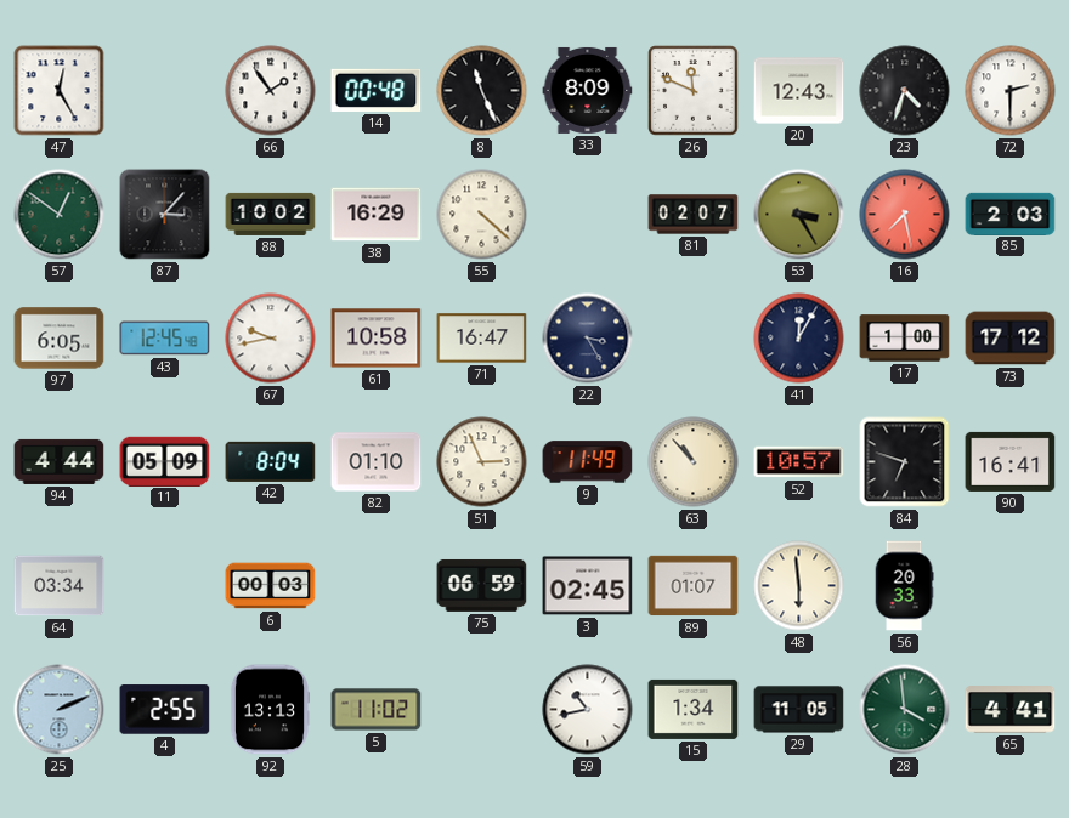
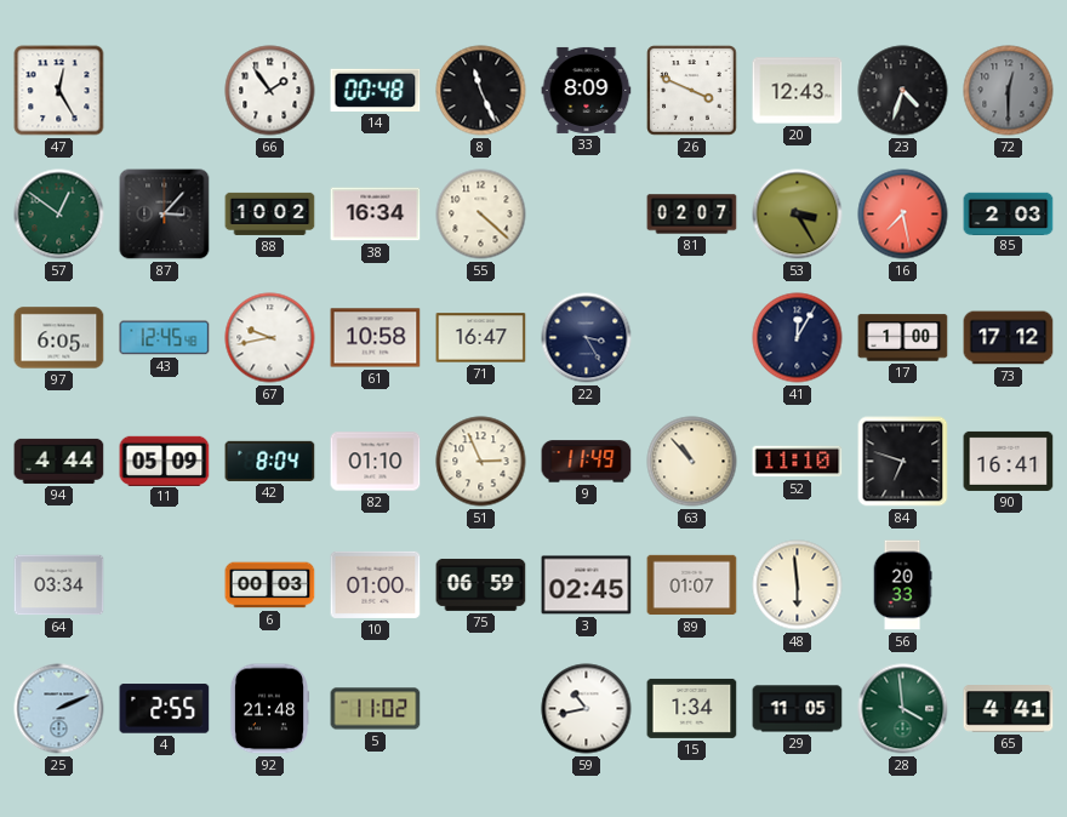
26: 11:49 -> 3:49 (692, 91)
72: 2:30 -> 12:30 (1009, 91)
72 dial: white -> grey (1009, 91)
38: 16:29 -> 16:34 (376, 215)
52: 10:57 -> 11:10 (798, 462)
10: none -> 01:00 (376, 584)
92: 13:13 -> 21:48 (268, 709)
